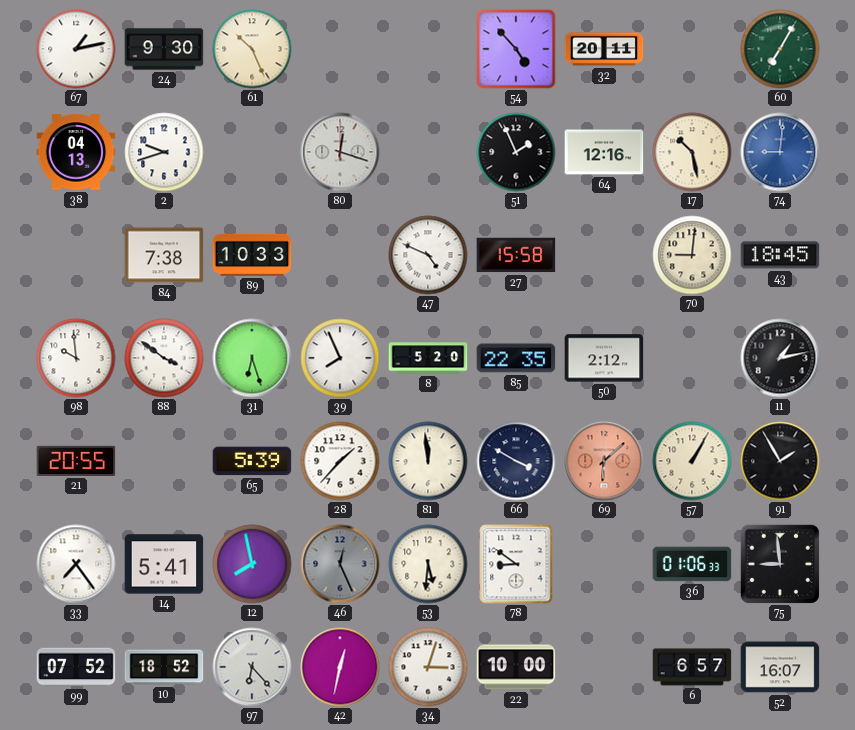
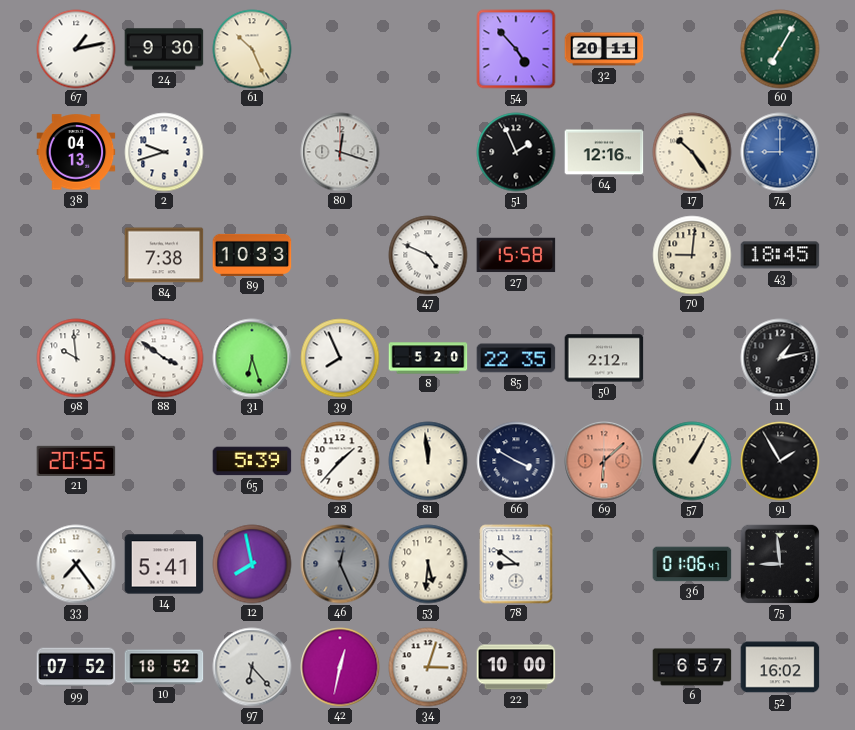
17: 10:28 -> 10:24 (692, 152)
74: 9:01 -> 9:00 (780, 152)
36: 01:06:33 -> 01:06:47 (692, 564)
52: 16:07 -> 16:02 (780, 667)
